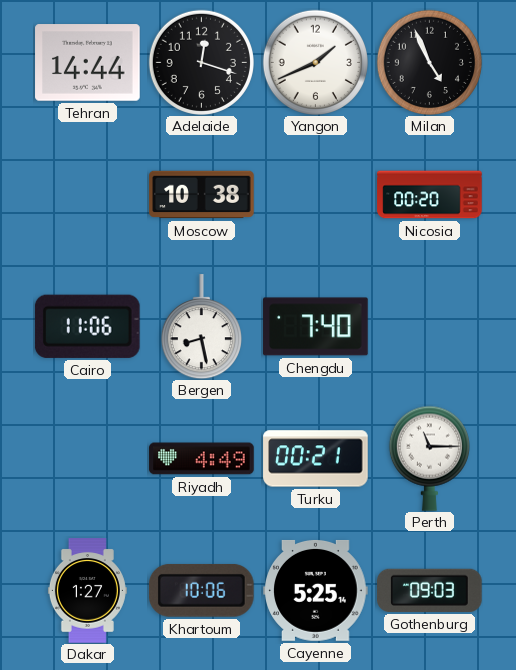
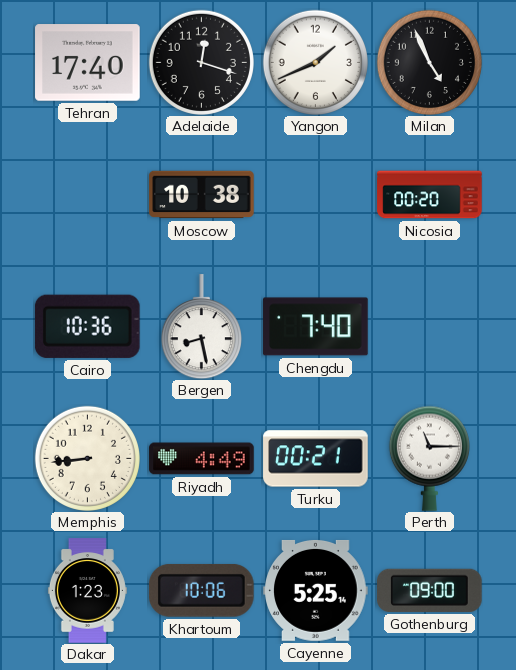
Tehran: 14:44 -> 17:40 (88, 63)
Cairo: 11:06 -> 10:36 (87, 326)
Memphis: none -> 8:44 (87, 458)
Dakar: 1:27 -> 1:23 (87, 591)
Gothenburg: 09:03 -> 09:00 (430, 590)
